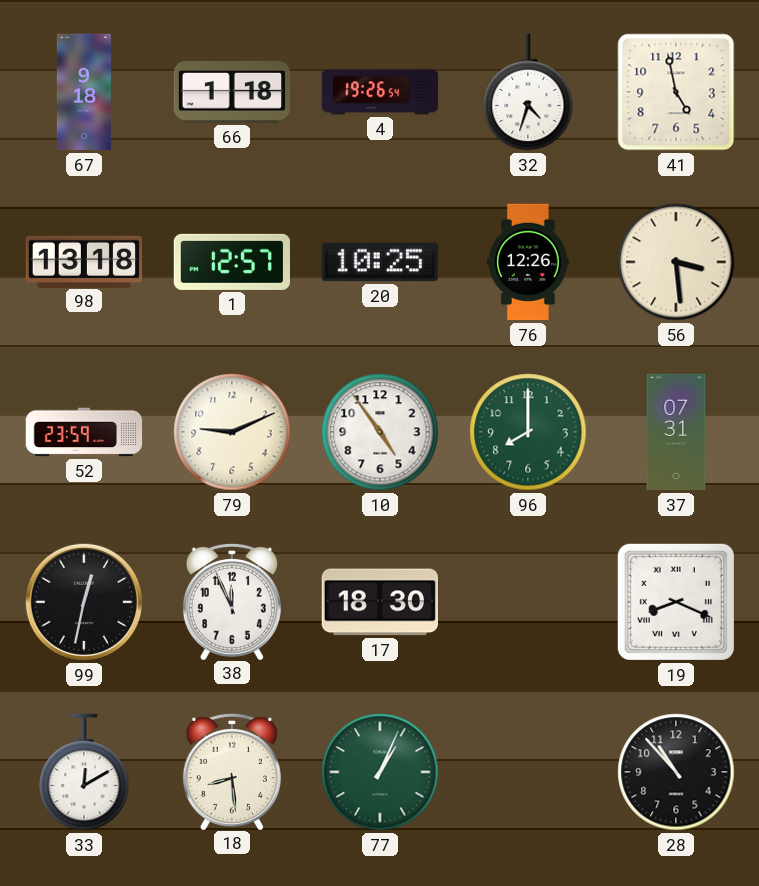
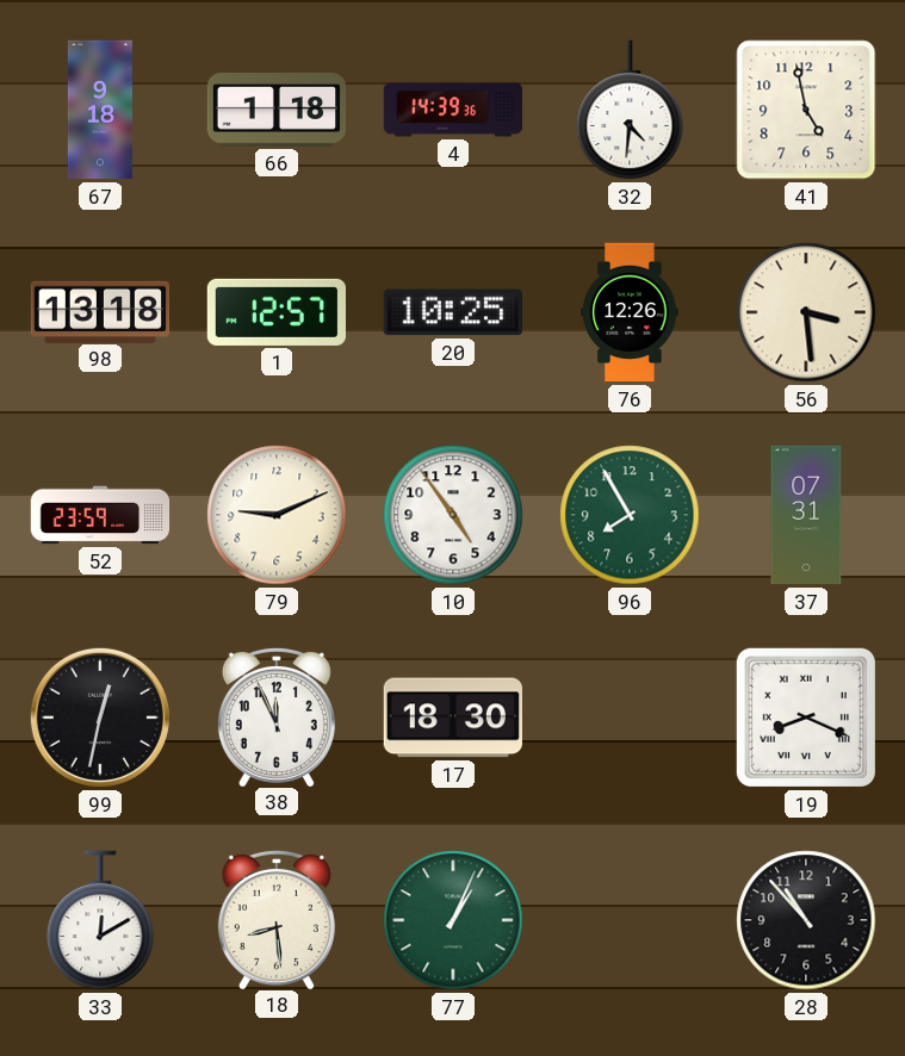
4: 19:26 -> 14:39 (453, 110)
32: 4:33 -> 4:31 (630, 110)
96: 8:00 -> 7:55 (630, 515)
